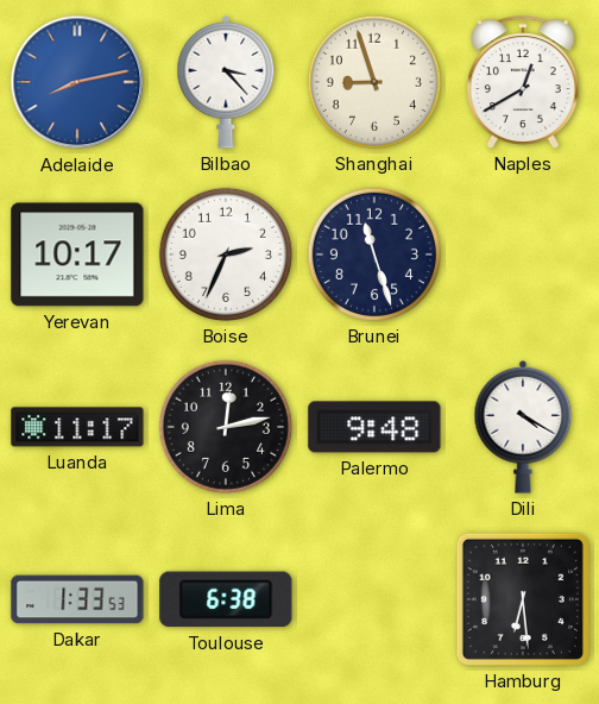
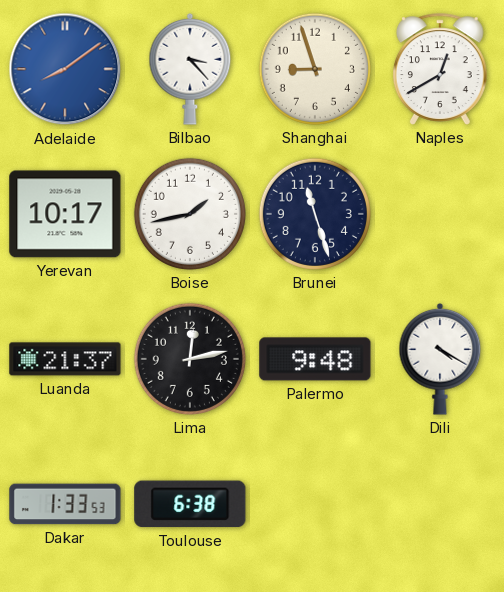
Adelaide: 8:13 -> 8:09 (65, 69)
Boise: 2:34 -> 1:43 (190, 214)
Luanda: 11:17 -> 21:37 (65, 359)
Hamburg: 6:29 -> none (523, 599)
